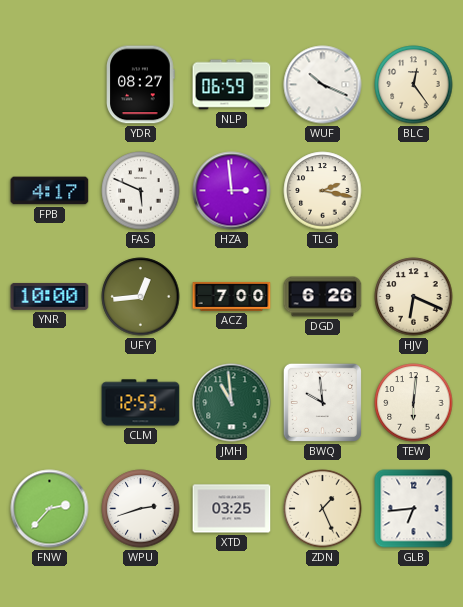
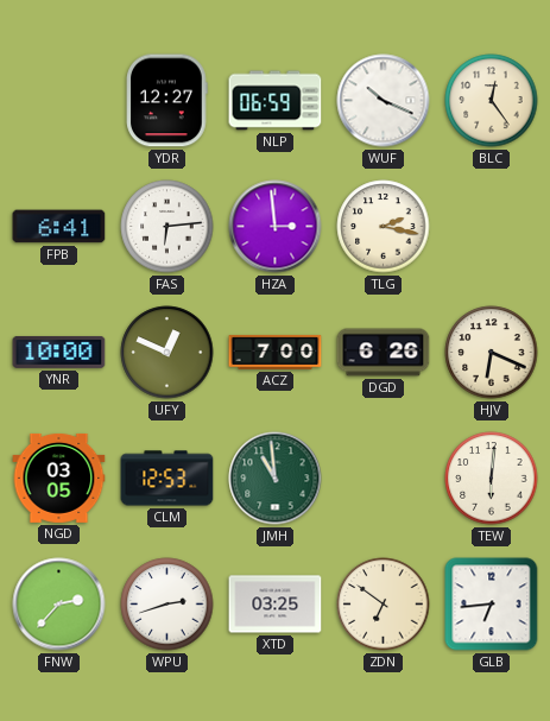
YDR: 08:27 -> 12:27 (167, 101)
FPB: 4:17 -> 6:41 (59, 227)
FAS: 5:49 -> 6:14 (167, 227)
UFY: 12:44 -> 12:49 (167, 353)
NGD: none -> 03:05 (59, 477)
BWQ: 9:59 -> none (322, 402)
ZDN: 1:26 -> 6:51 (384, 605)
